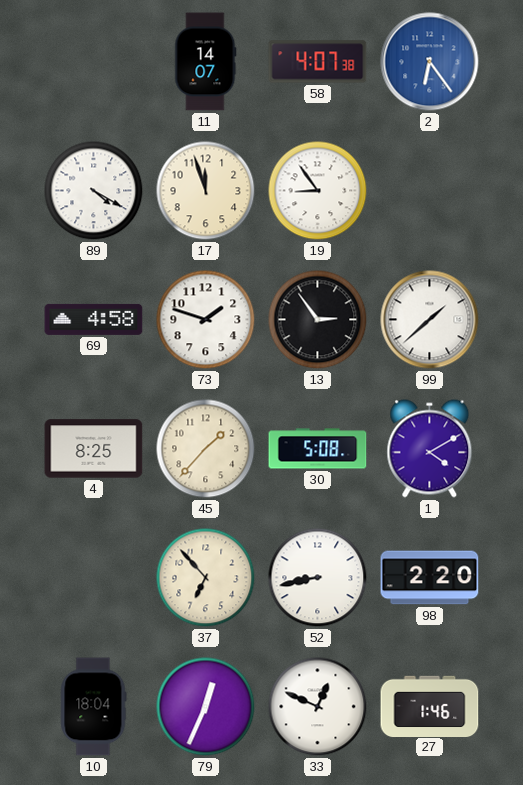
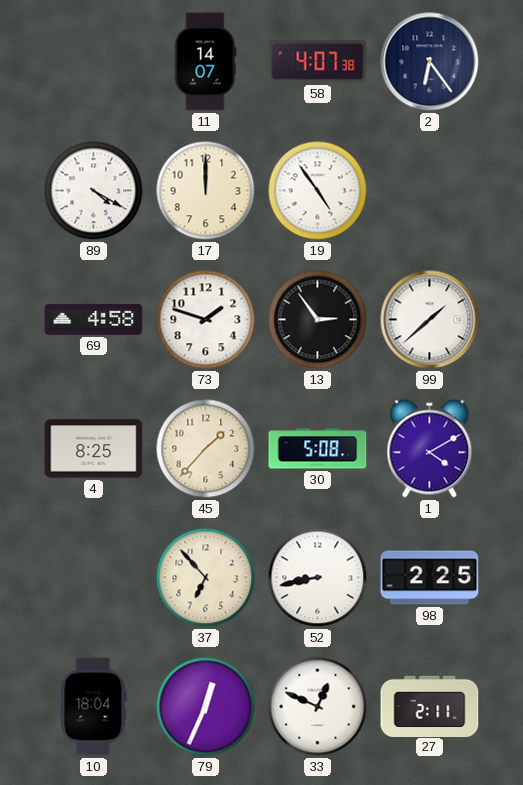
2 dial: blue -> navy (430, 62)
17: 11:57 -> 12:00 (206, 191)
19: 8:54 -> 4:54 (318, 191)
98: 2:20 -> 2:25 (430, 578)
27: 1:46 -> 2:11 (430, 706)
